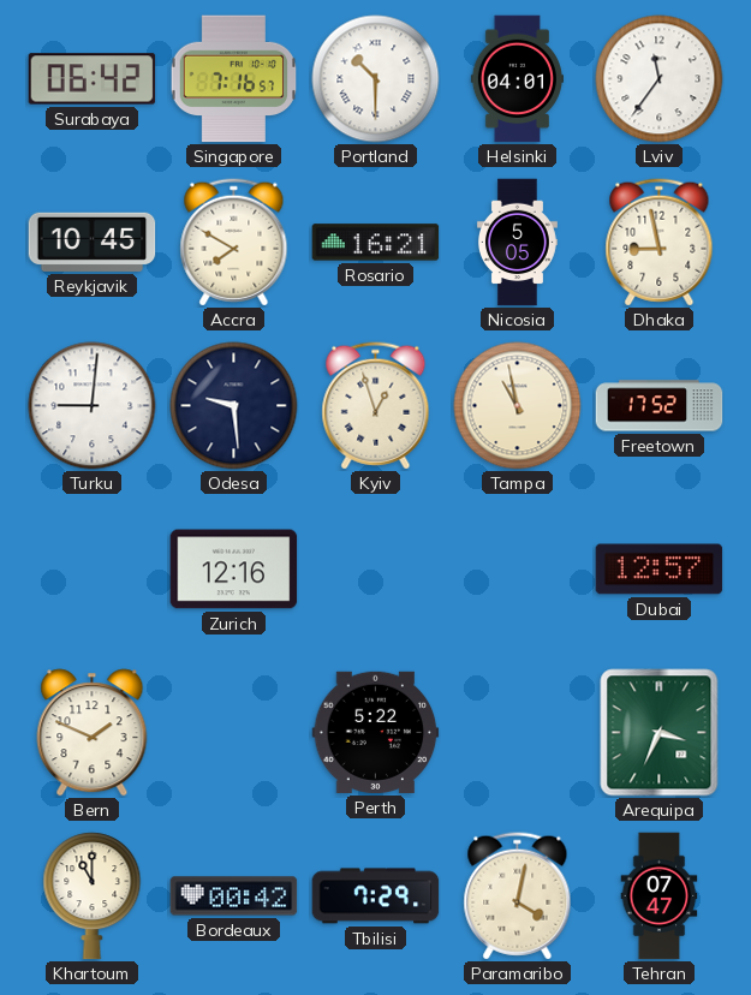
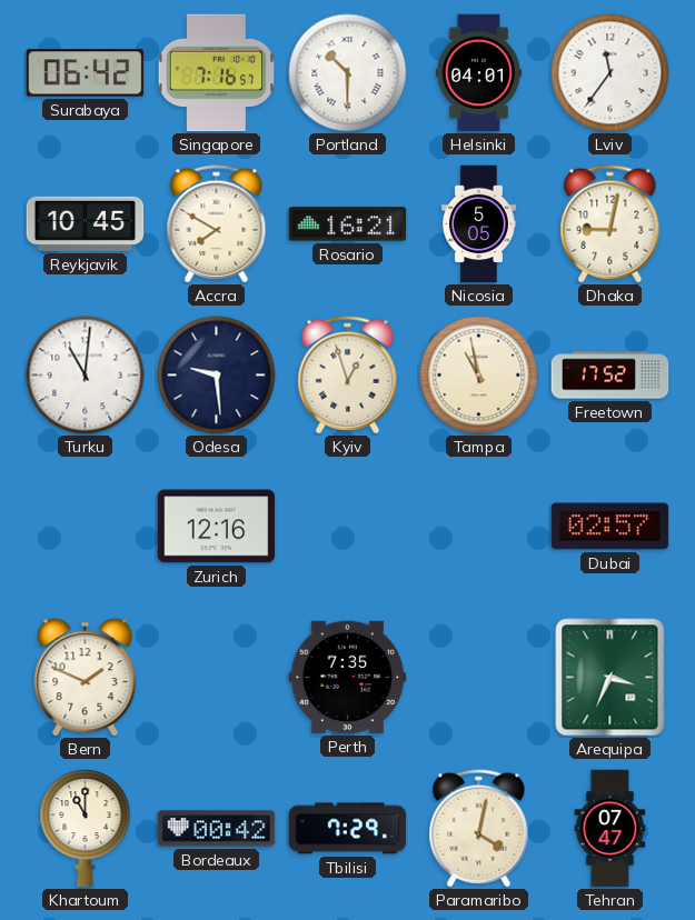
Dhaka: 8:58 -> 9:02 (610, 224)
Turku: 9:01 -> 11:01 (86, 376)
Dubai: 12:57 -> 02:57 (610, 527)
Perth: 5:22 -> 7:35 (348, 677)
